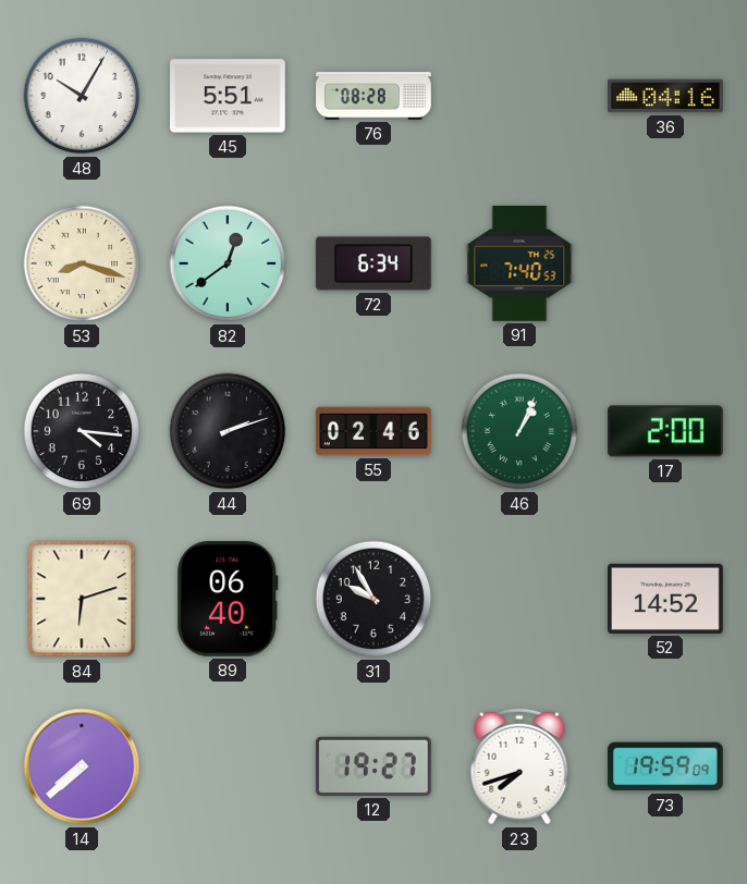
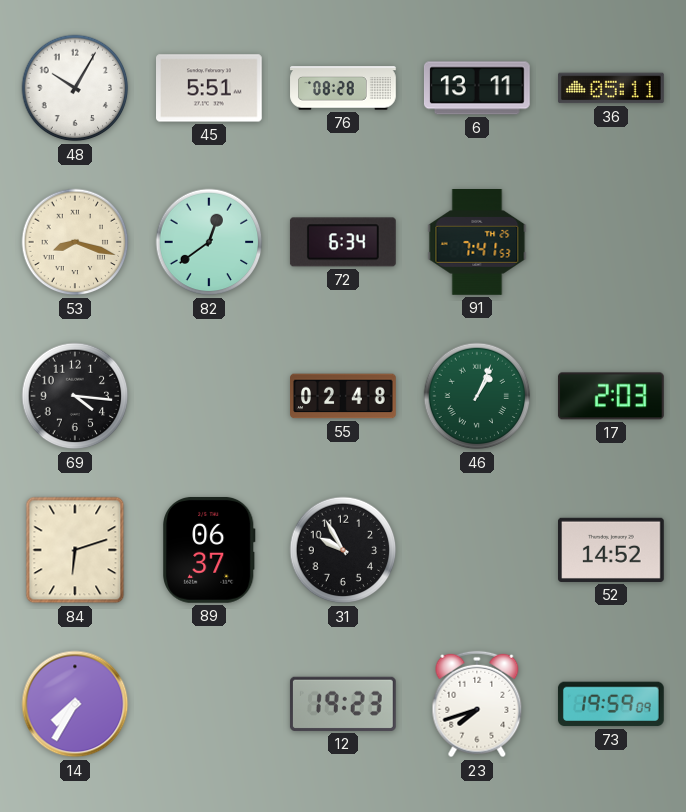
6: none -> 13:11 (477, 88)
36: 04:16 -> 05:11 (612, 88)
91: 7:40 -> 7:41 (477, 243)
44: 2:12 -> none (228, 431)
55: 02:46 -> 02:48 (343, 396)
17: 2:00 -> 2:03 (611, 396)
89: 06:40 -> 06:37 (210, 550)
14: 7:38 -> 7:35 (75, 704)
12: 19:27 -> 19:23 (343, 704)
